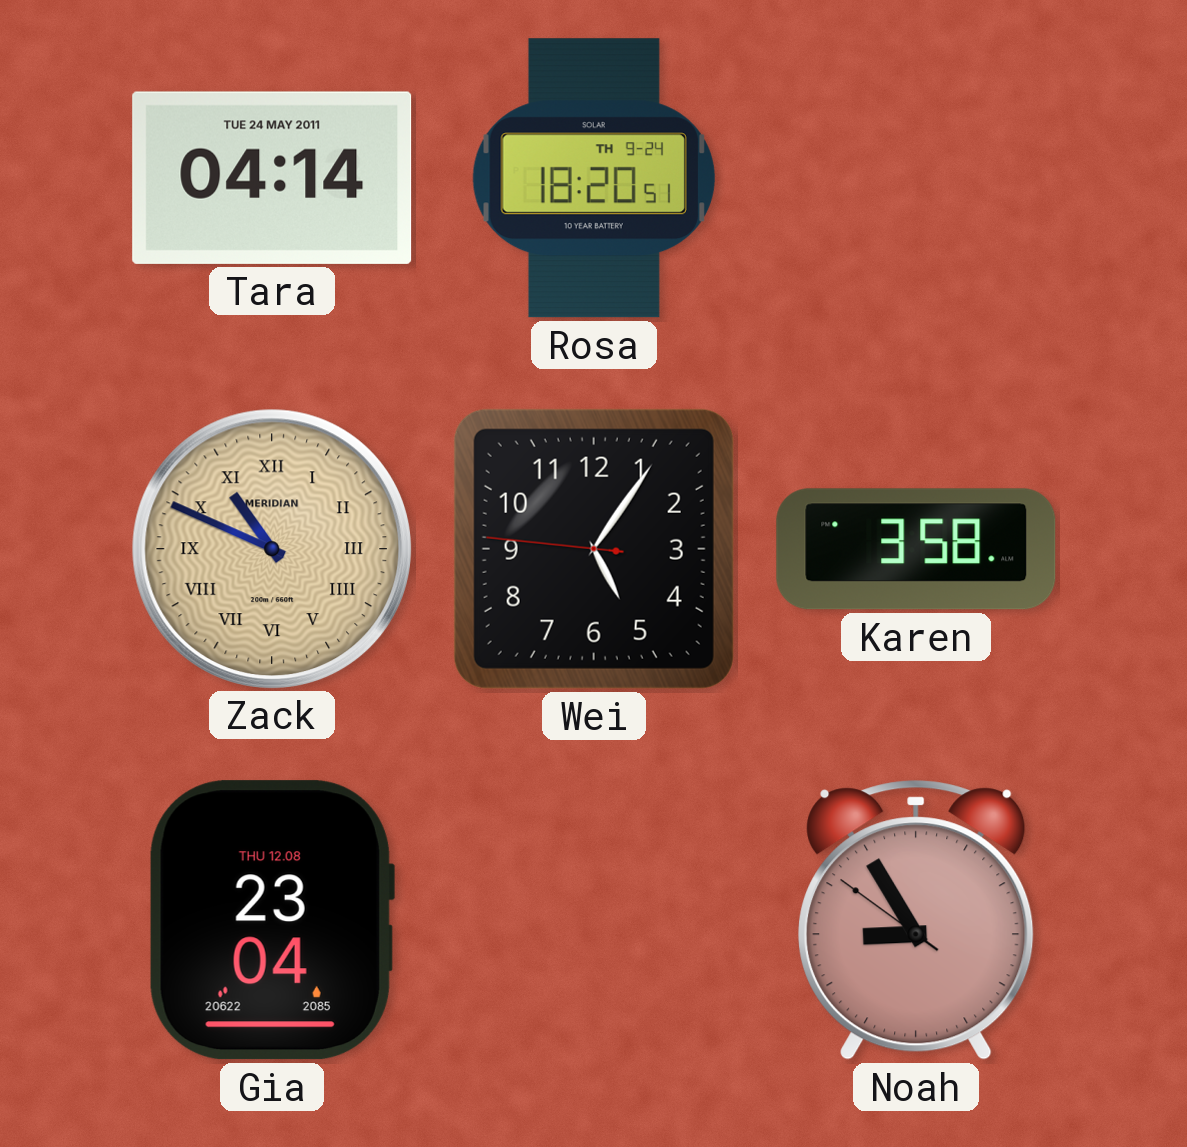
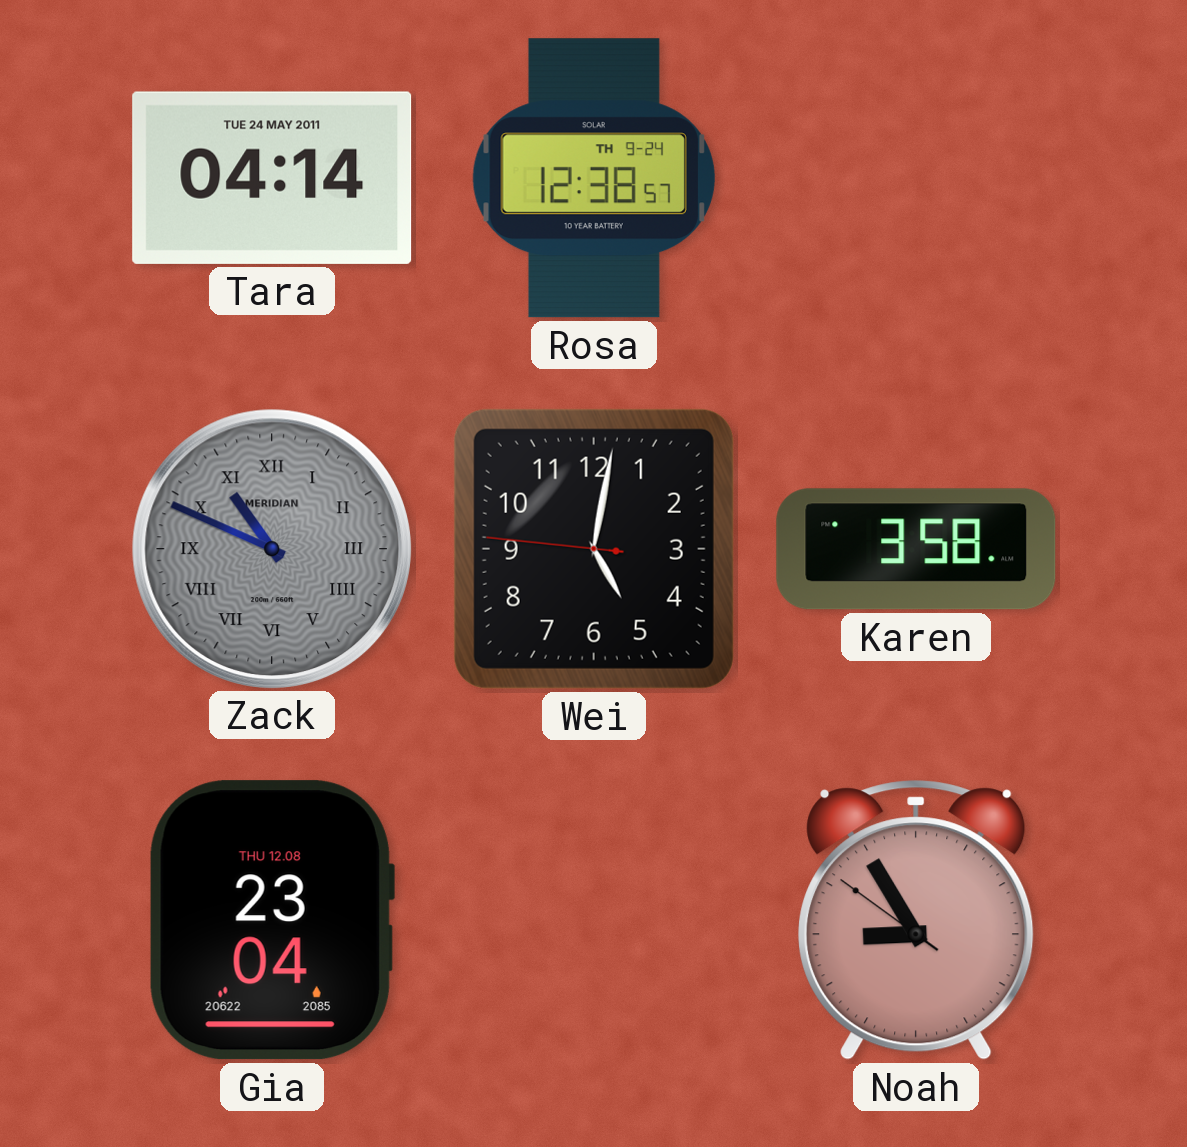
Rosa: 18:20 -> 12:38 (594, 178)
Zack dial: champagne -> grey (271, 548)
Wei: 5:05 -> 5:01 (594, 549)
